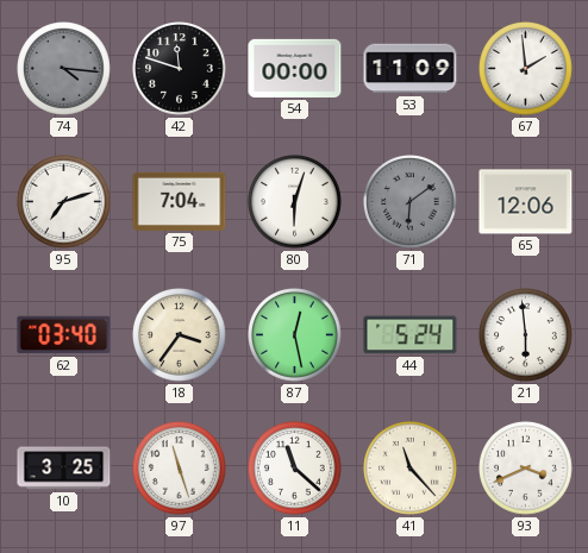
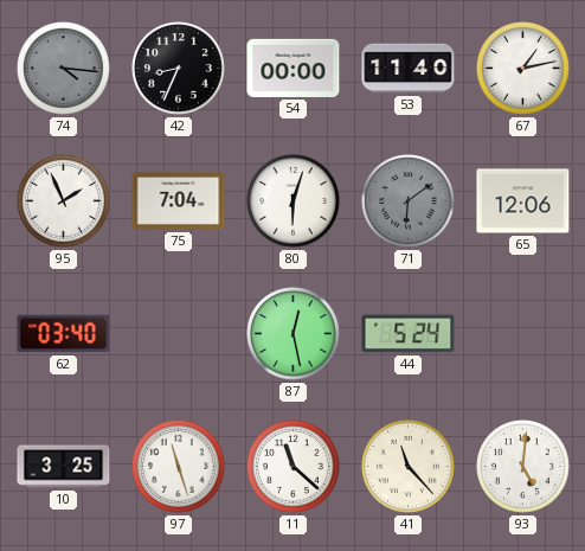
42: 11:48 -> 8:34 (179, 69)
53: 11:09 -> 11:40 (409, 69)
67: 1:59 -> 1:13 (523, 69)
95: 7:12 -> 1:56 (64, 201)
18: 3:36 -> none (180, 335)
21: 5:59 -> none (526, 335)
93: 3:41 -> 5:01 (523, 467)
